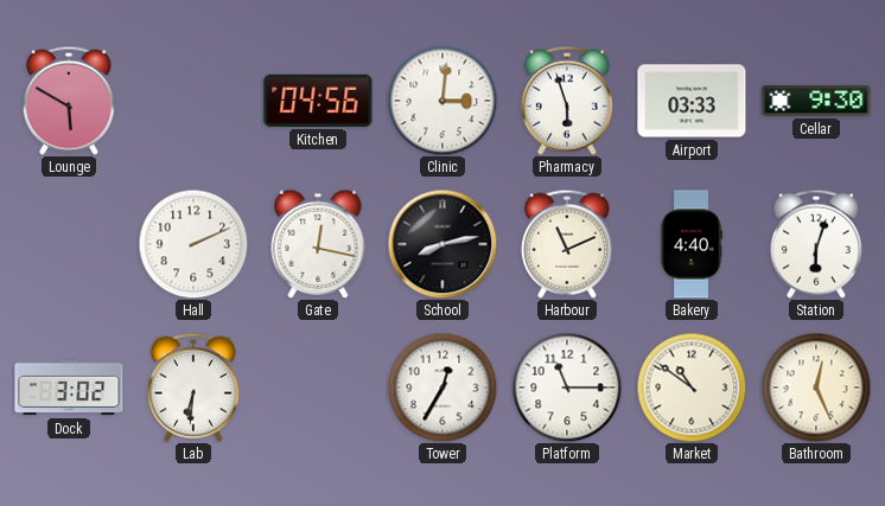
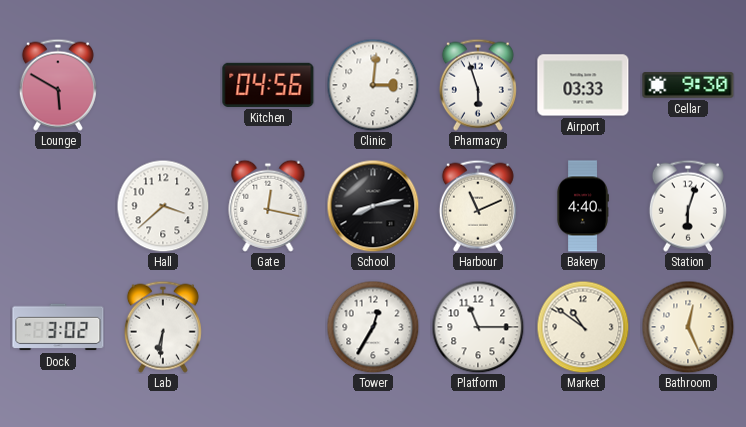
Hall: 2:11 -> 3:38 (163, 206)
